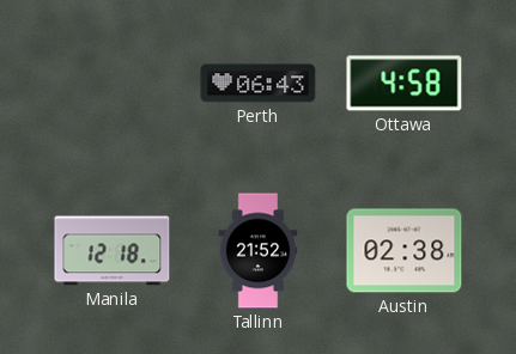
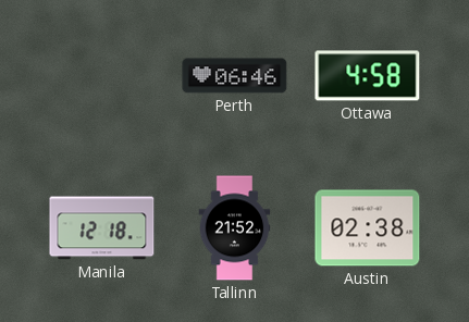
Perth: 06:43 -> 06:46 (235, 76)
